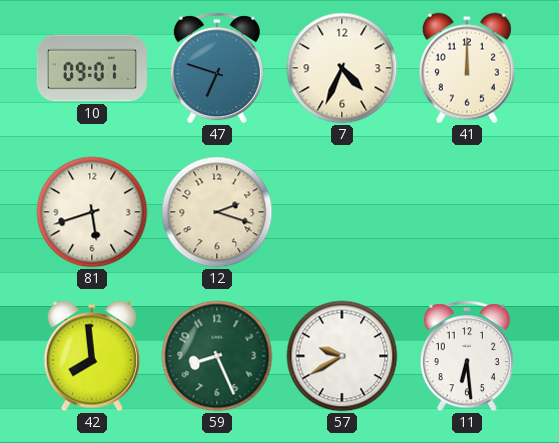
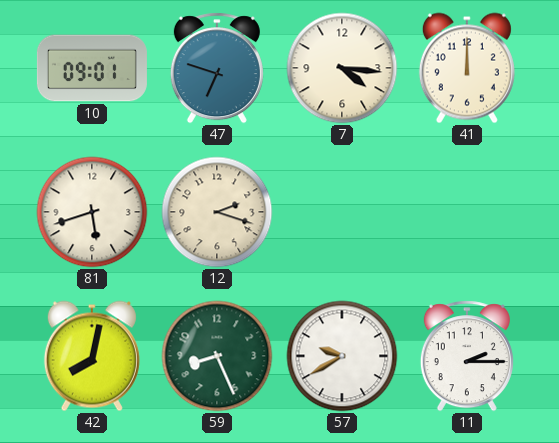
7: 4:34 -> 4:16 (342, 68)
42: 7:59 -> 8:02 (92, 356)
11: 6:29 -> 2:15 (467, 356)
